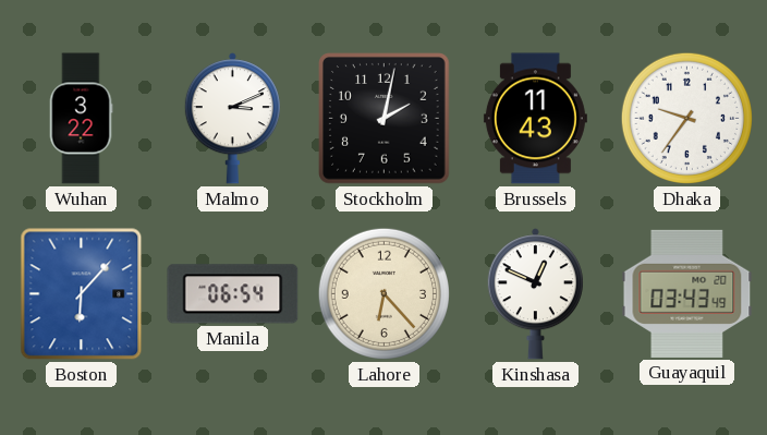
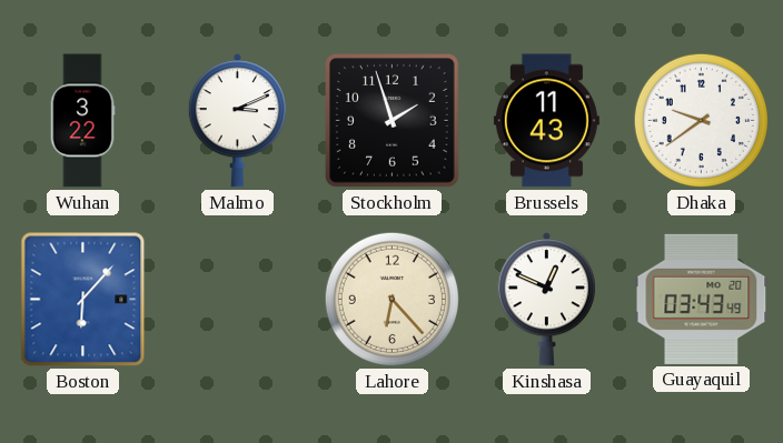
Stockholm: 2:02 -> 1:57 (393, 121)
Dhaka: 9:36 -> 9:39 (701, 120)
Manila: 06:54 -> none (233, 294)
